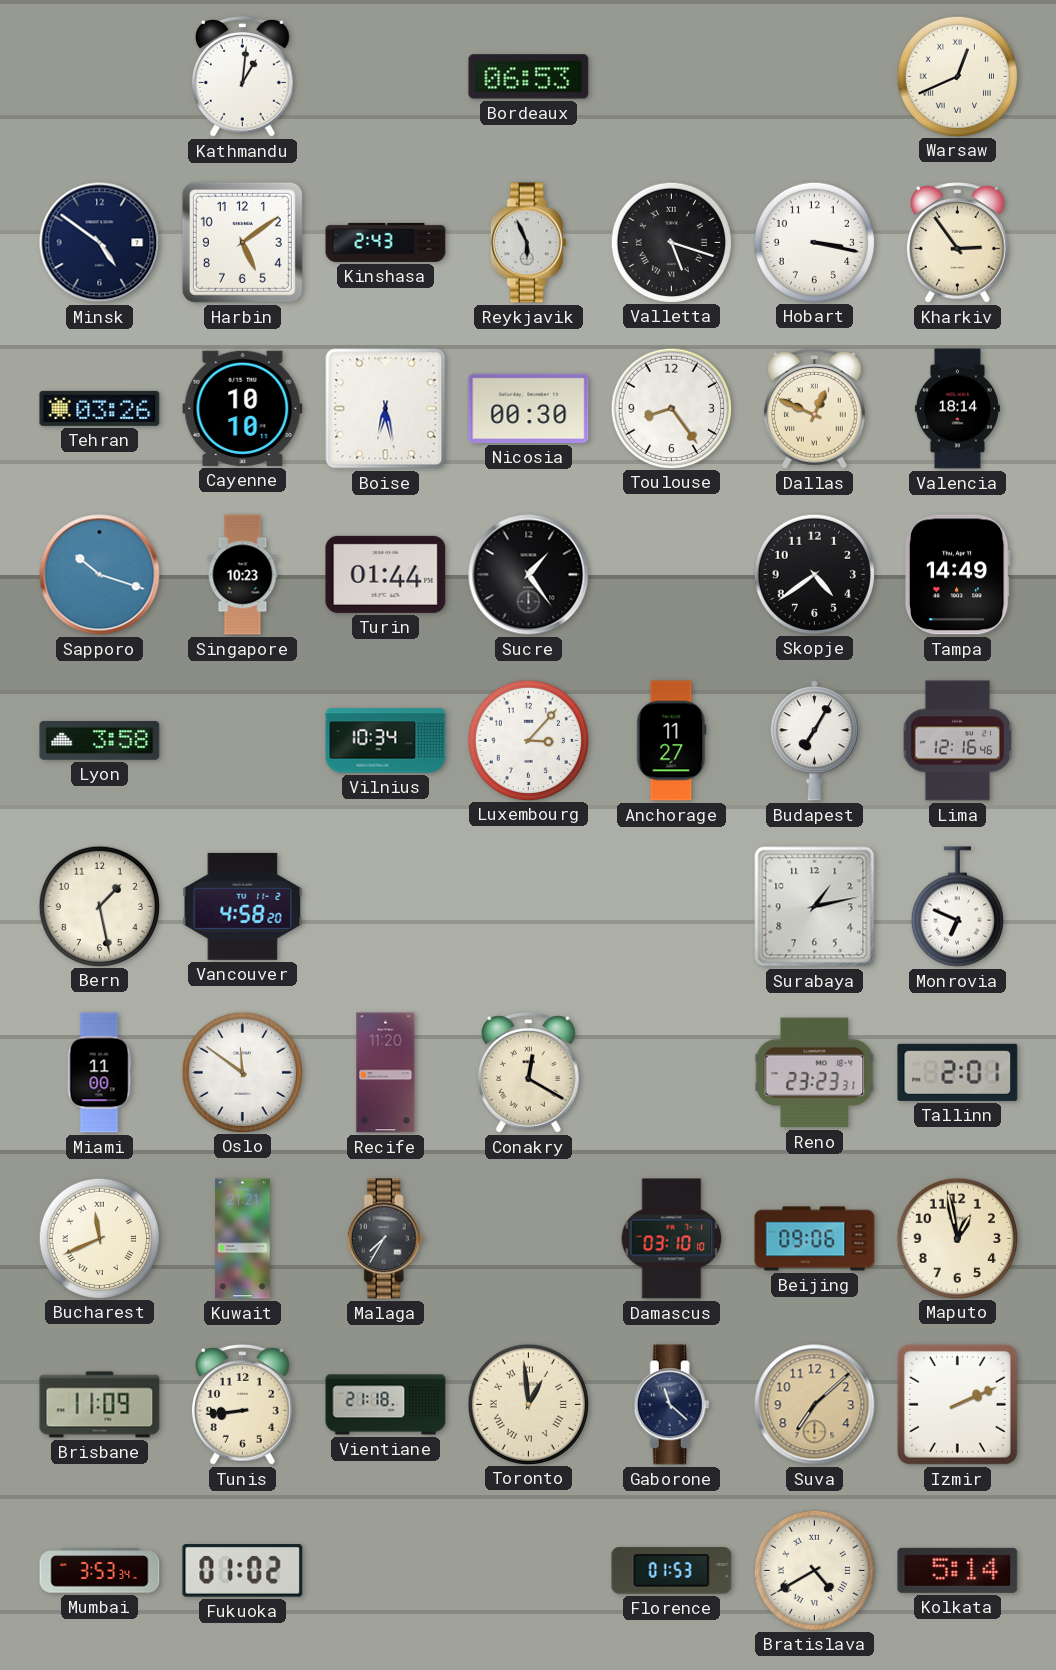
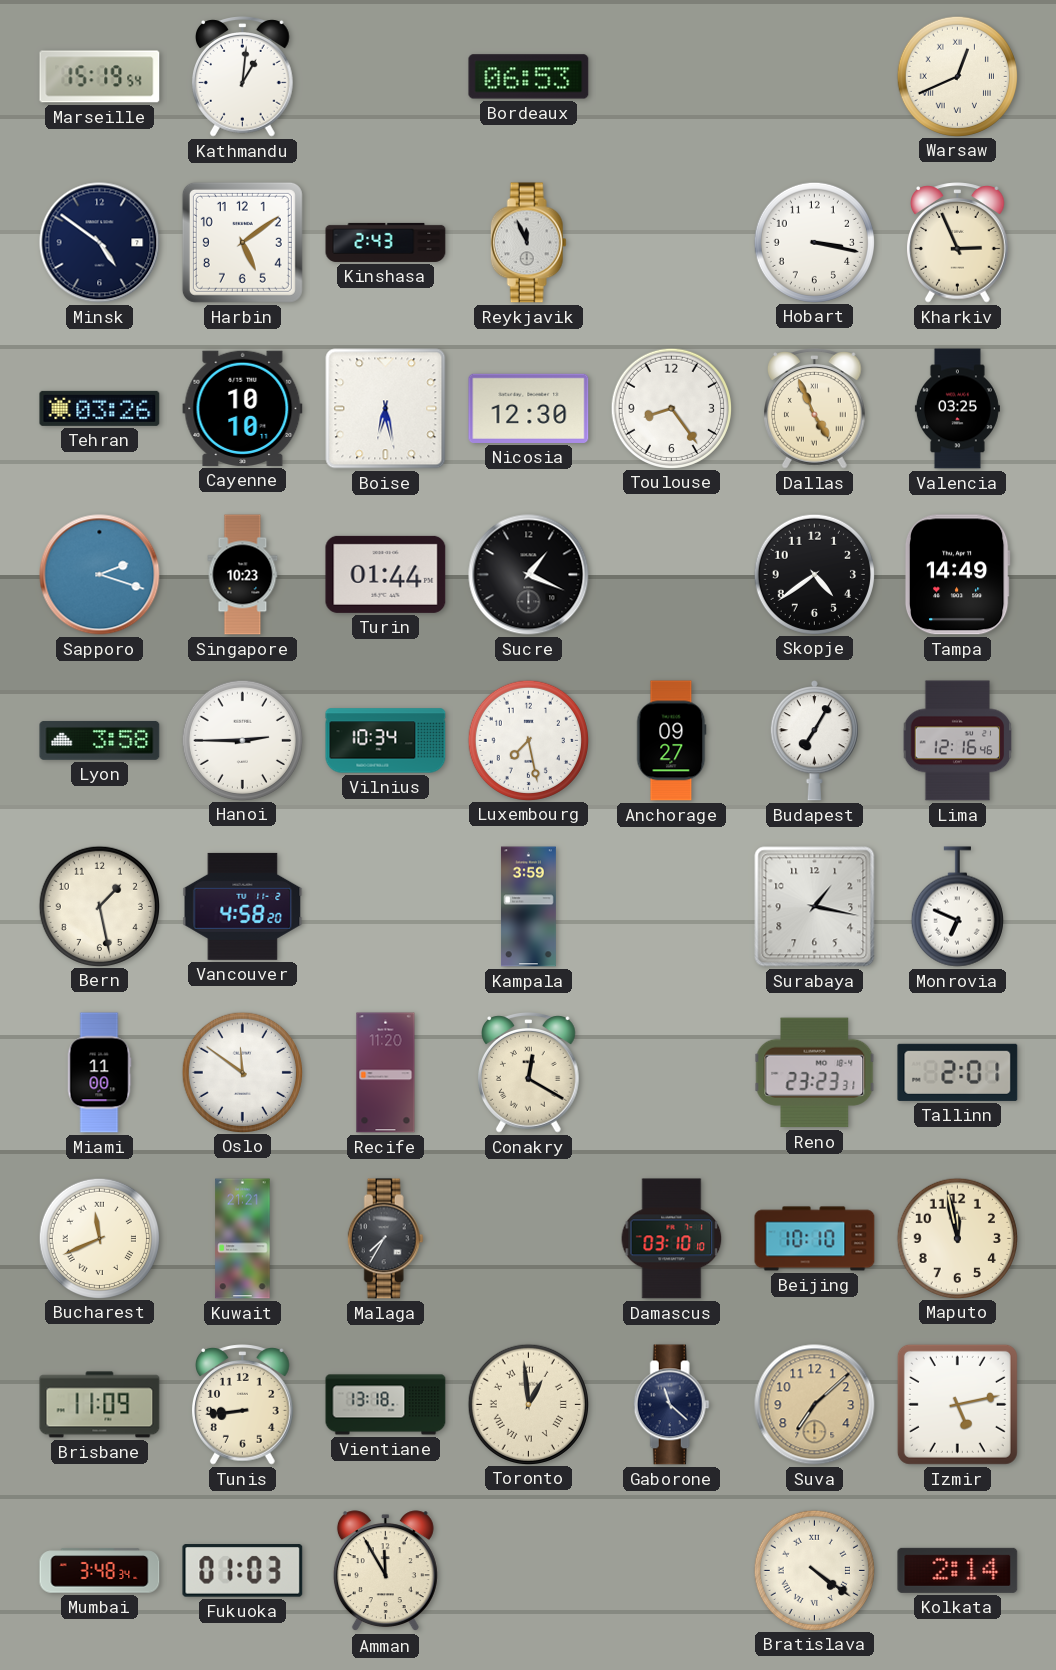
Marseille: none -> 15:19 (100, 77)
Reykjavik: 5:56 -> 11:56 (528, 243)
Valletta: 5:18 -> none (671, 242)
Kharkiv: 2:54 -> 2:56 (958, 243)
Nicosia: 00:30 -> 12:30 (529, 408)
Dallas: 12:49 -> 4:56 (815, 409)
Valencia: 18:14 -> 03:25 (957, 409)
Sapporo: 10:18 -> 2:18 (100, 575)
Sucre: 1:24 -> 1:19 (529, 575)
Hanoi: none -> 2:45 (242, 740)
Luxembourg: 3:07 -> 7:28 (528, 740)
Anchorage: 11:27 -> 09:27 (671, 741)
Kampala: none -> 3:59 (528, 907)
Surabaya: 1:13 -> 1:17 (815, 907)
Beijing: 09:06 -> 10:10 (815, 1239)
Maputo: 12:58 -> 11:58 (957, 1238)
Vientiane: 21:18 -> 13:18 (386, 1405)
Izmir: 2:11 -> 5:13 (957, 1404)
Mumbai: 3:53 -> 3:48 (100, 1571)
Fukuoka: 01:02 -> 01:03 (243, 1571)
Amman: none -> 11:55 (385, 1571)
Florence: 01:53 -> none (672, 1571)
Bratislava: 4:40 -> 4:21 (814, 1570)
Kolkata: 5:14 -> 2:14 (958, 1570)
